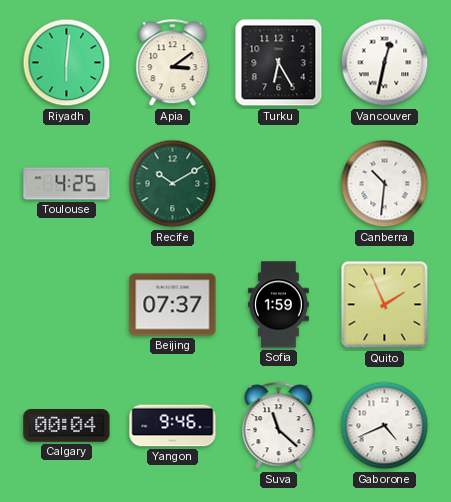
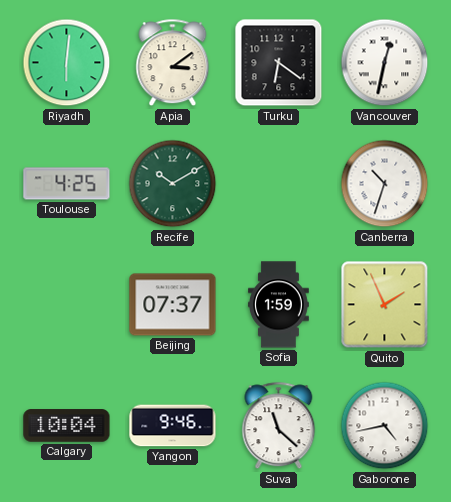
Turku: 6:25 -> 6:21 (279, 63)
Canberra: 10:31 -> 10:33 (385, 184)
Calgary: 00:04 -> 10:04 (67, 426)
Gaborone: 4:41 -> 4:43 (385, 426)
